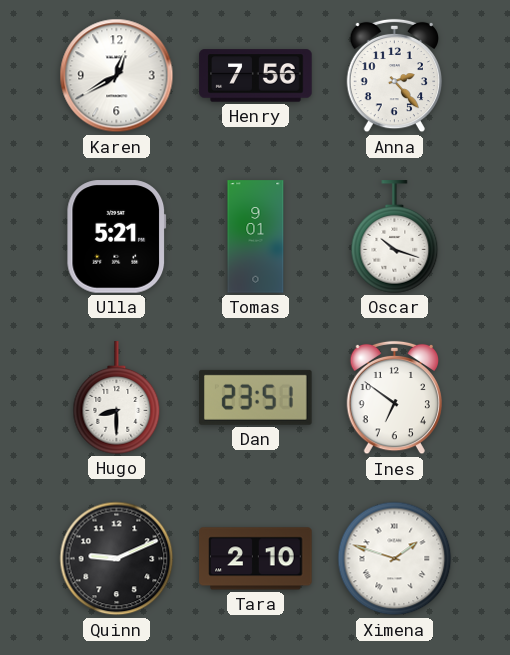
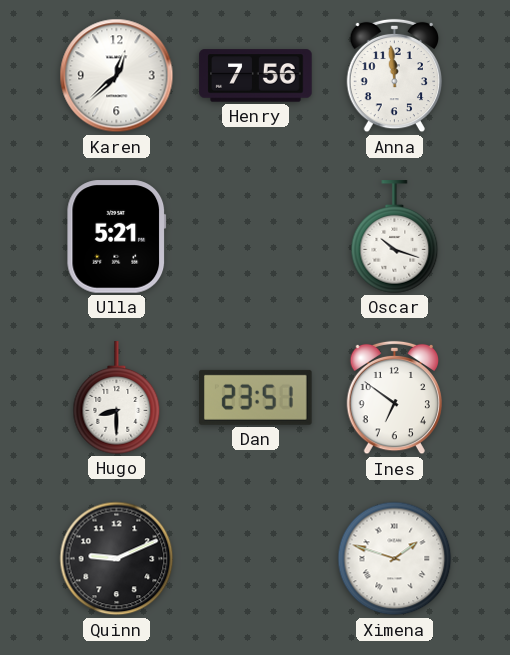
Karen: 12:40 -> 12:38 (117, 76)
Anna: 2:23 -> 11:59 (394, 76)
Tomas: 9:01 -> none (256, 237)
Tara: 2:10 -> none (256, 559)
